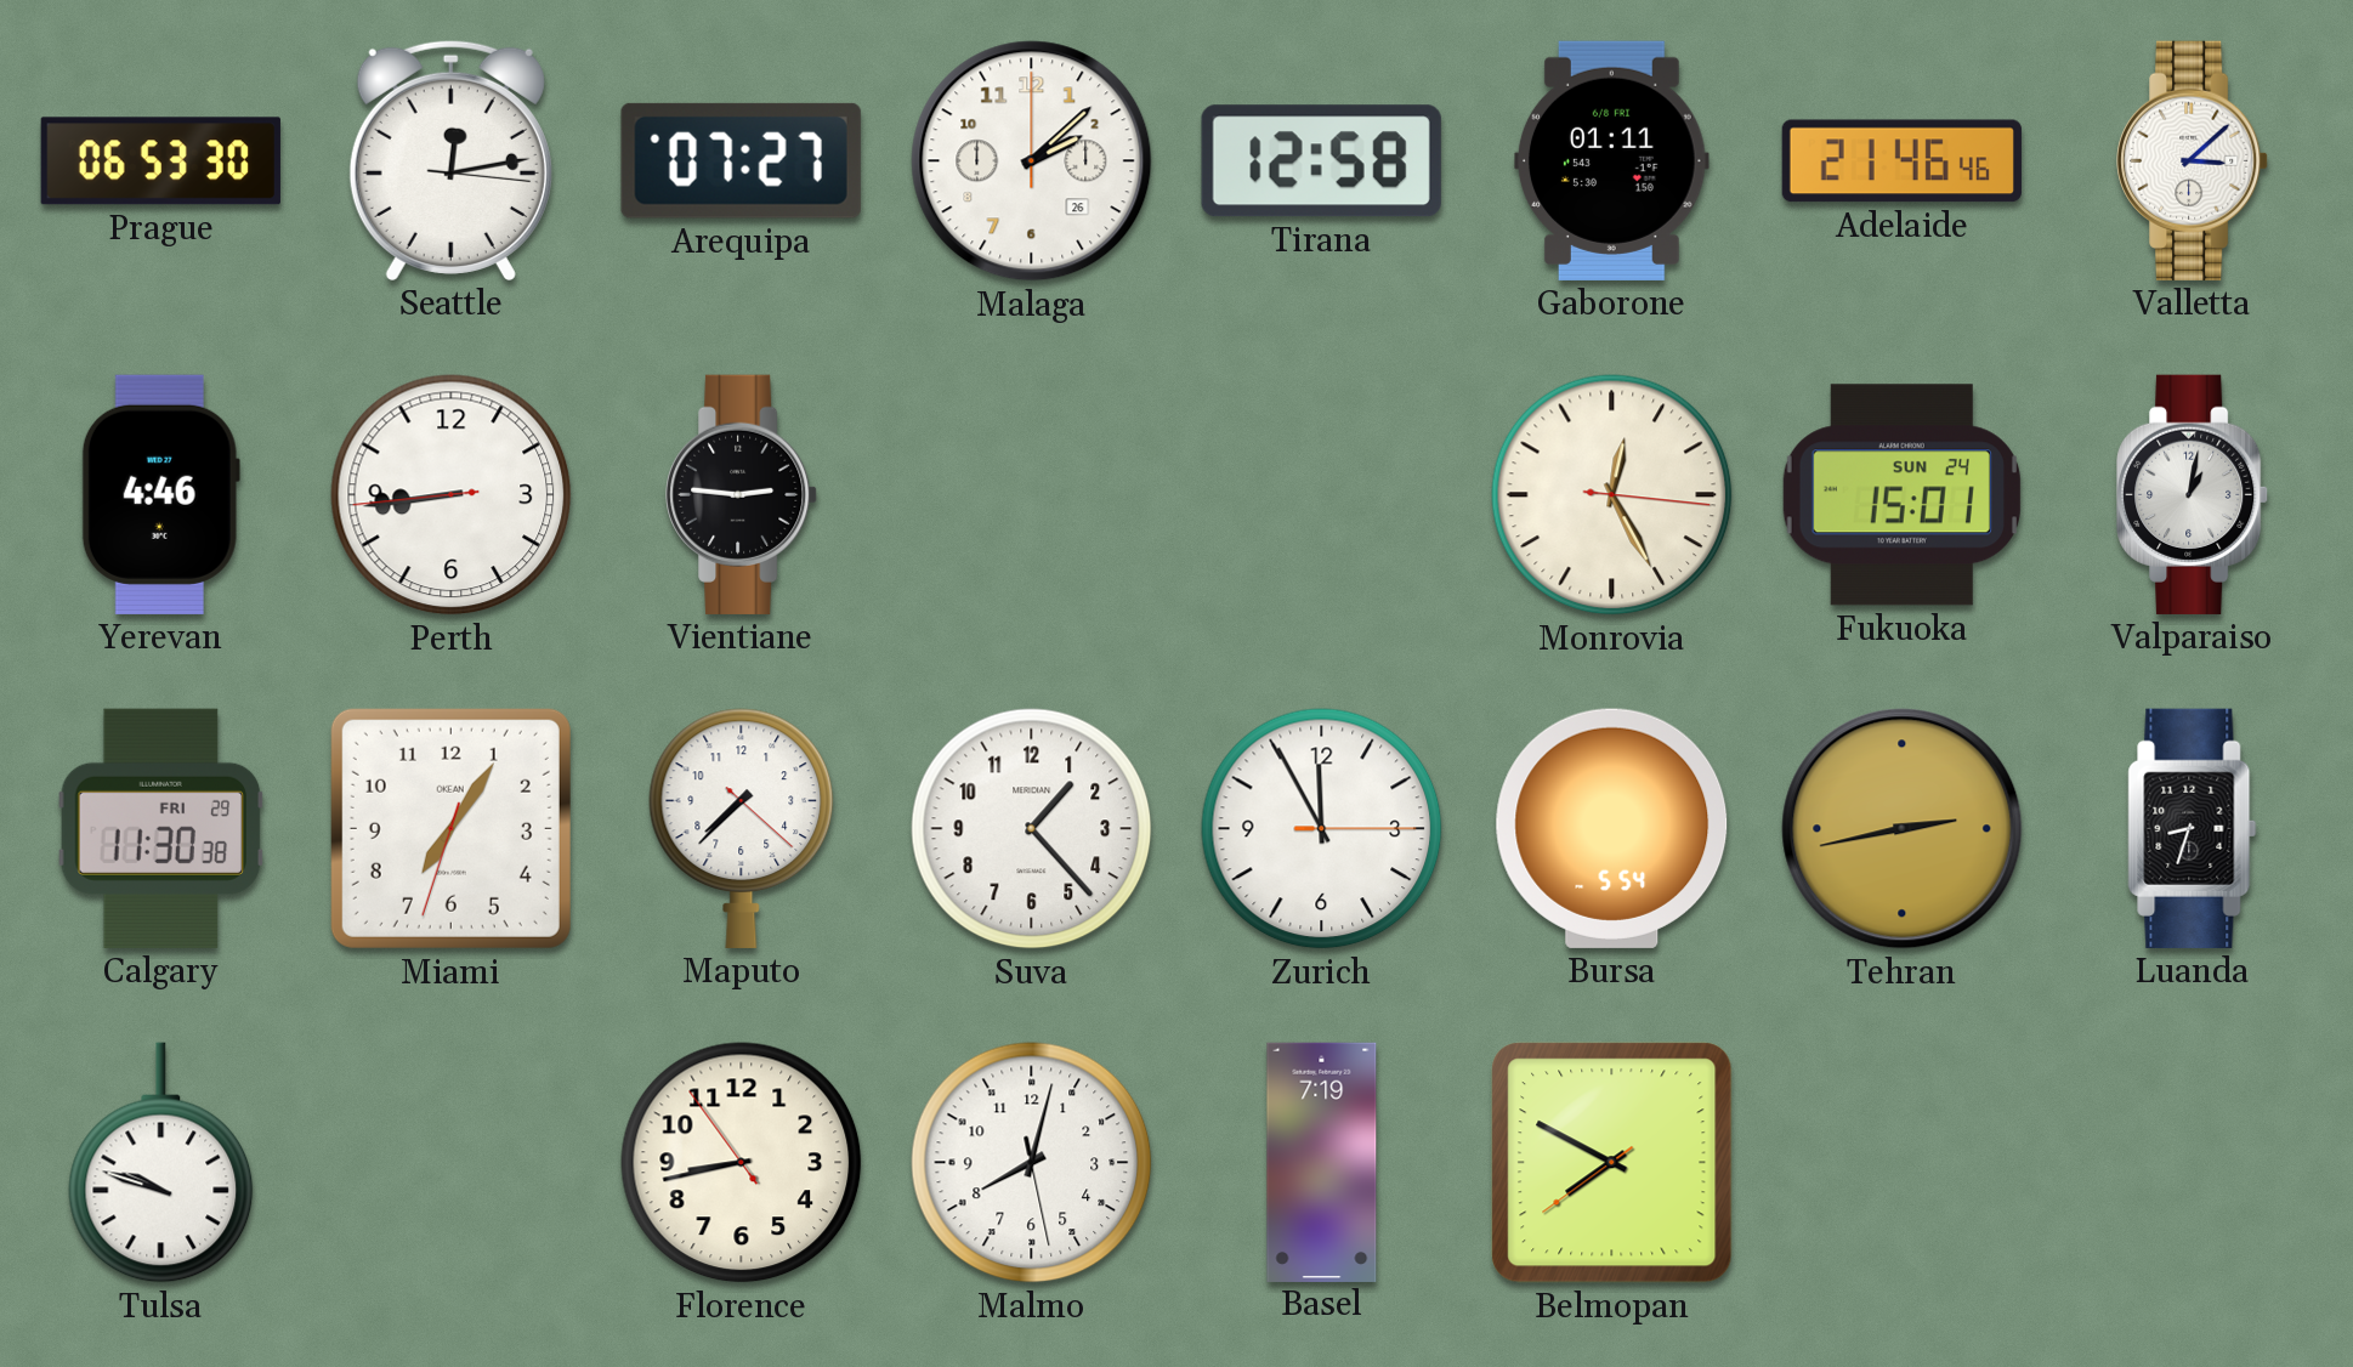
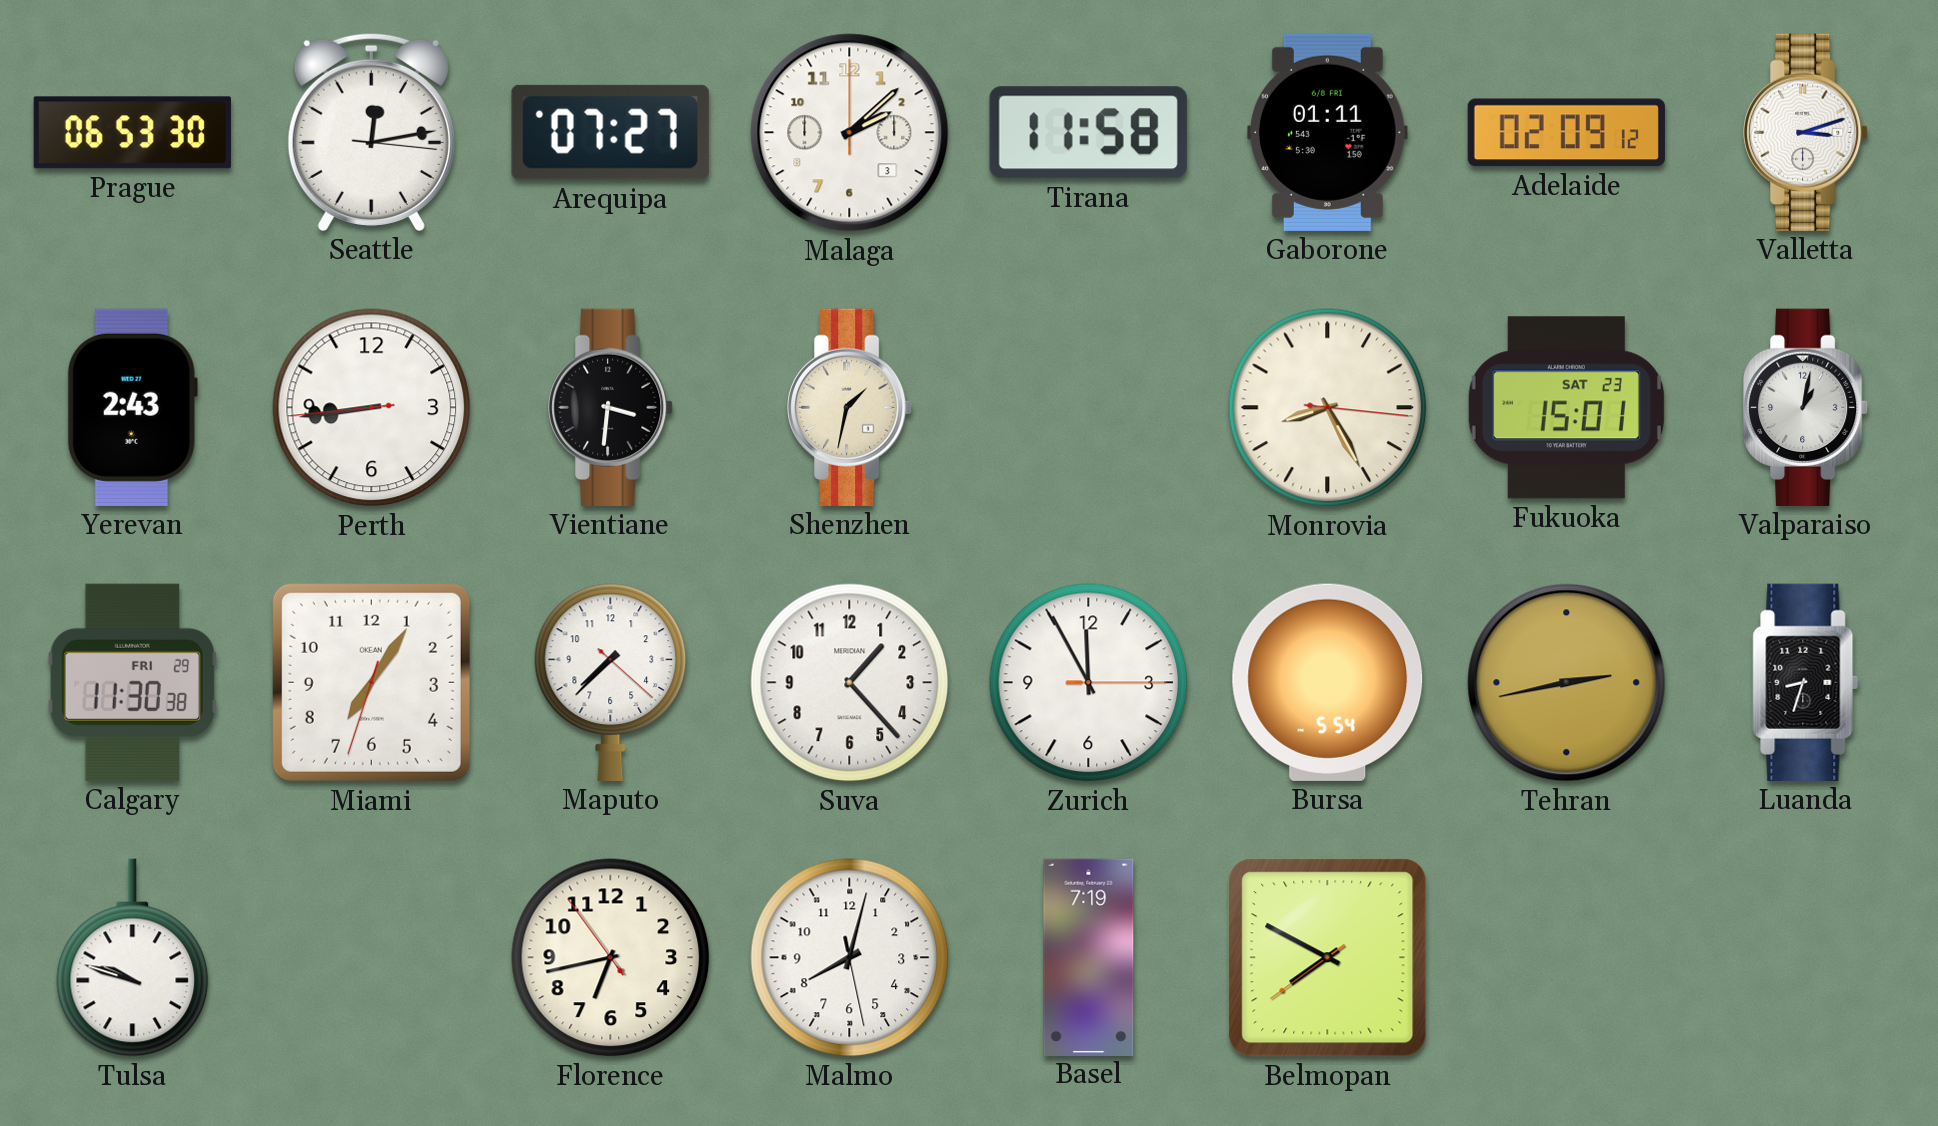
Malaga date: 26 -> 3 (850, 133)
Tirana: 12:58 -> 11:58 (1088, 133)
Adelaide: 21:46 -> 02:09 (1566, 133)
Valletta: 3:08 -> 3:12 (1806, 132)
Yerevan: 4:46 -> 2:43 (132, 407)
Vientiane: 2:46 -> 3:31 (611, 407)
Shenzhen: none -> 1:32 (850, 407)
Monrovia: 12:25 -> 8:25 (1328, 408)
Fukuoka date: SUN 24 -> SAT 23 (1566, 408)
Florence: 8:42 -> 6:42 (611, 958)
